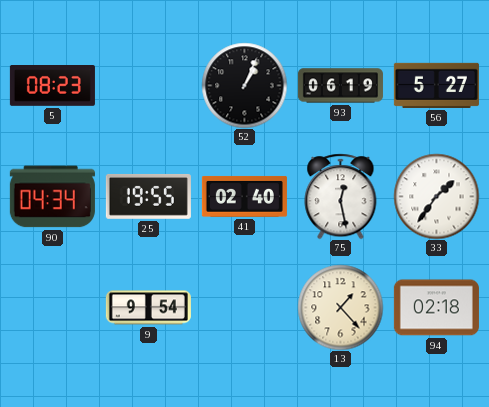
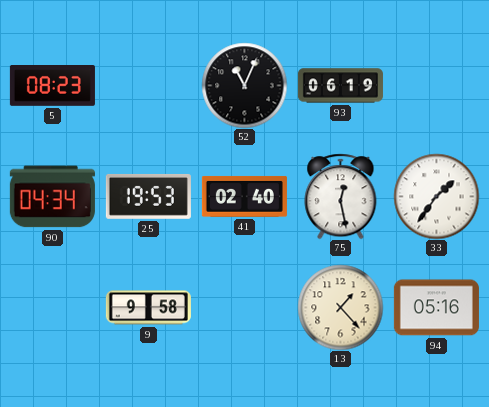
52: 1:04 -> 11:04 (244, 85)
56: 5:27 -> none (436, 85)
25: 19:55 -> 19:53 (148, 196)
9: 9:54 -> 9:58 (148, 308)
94: 02:18 -> 05:16 (436, 308)
